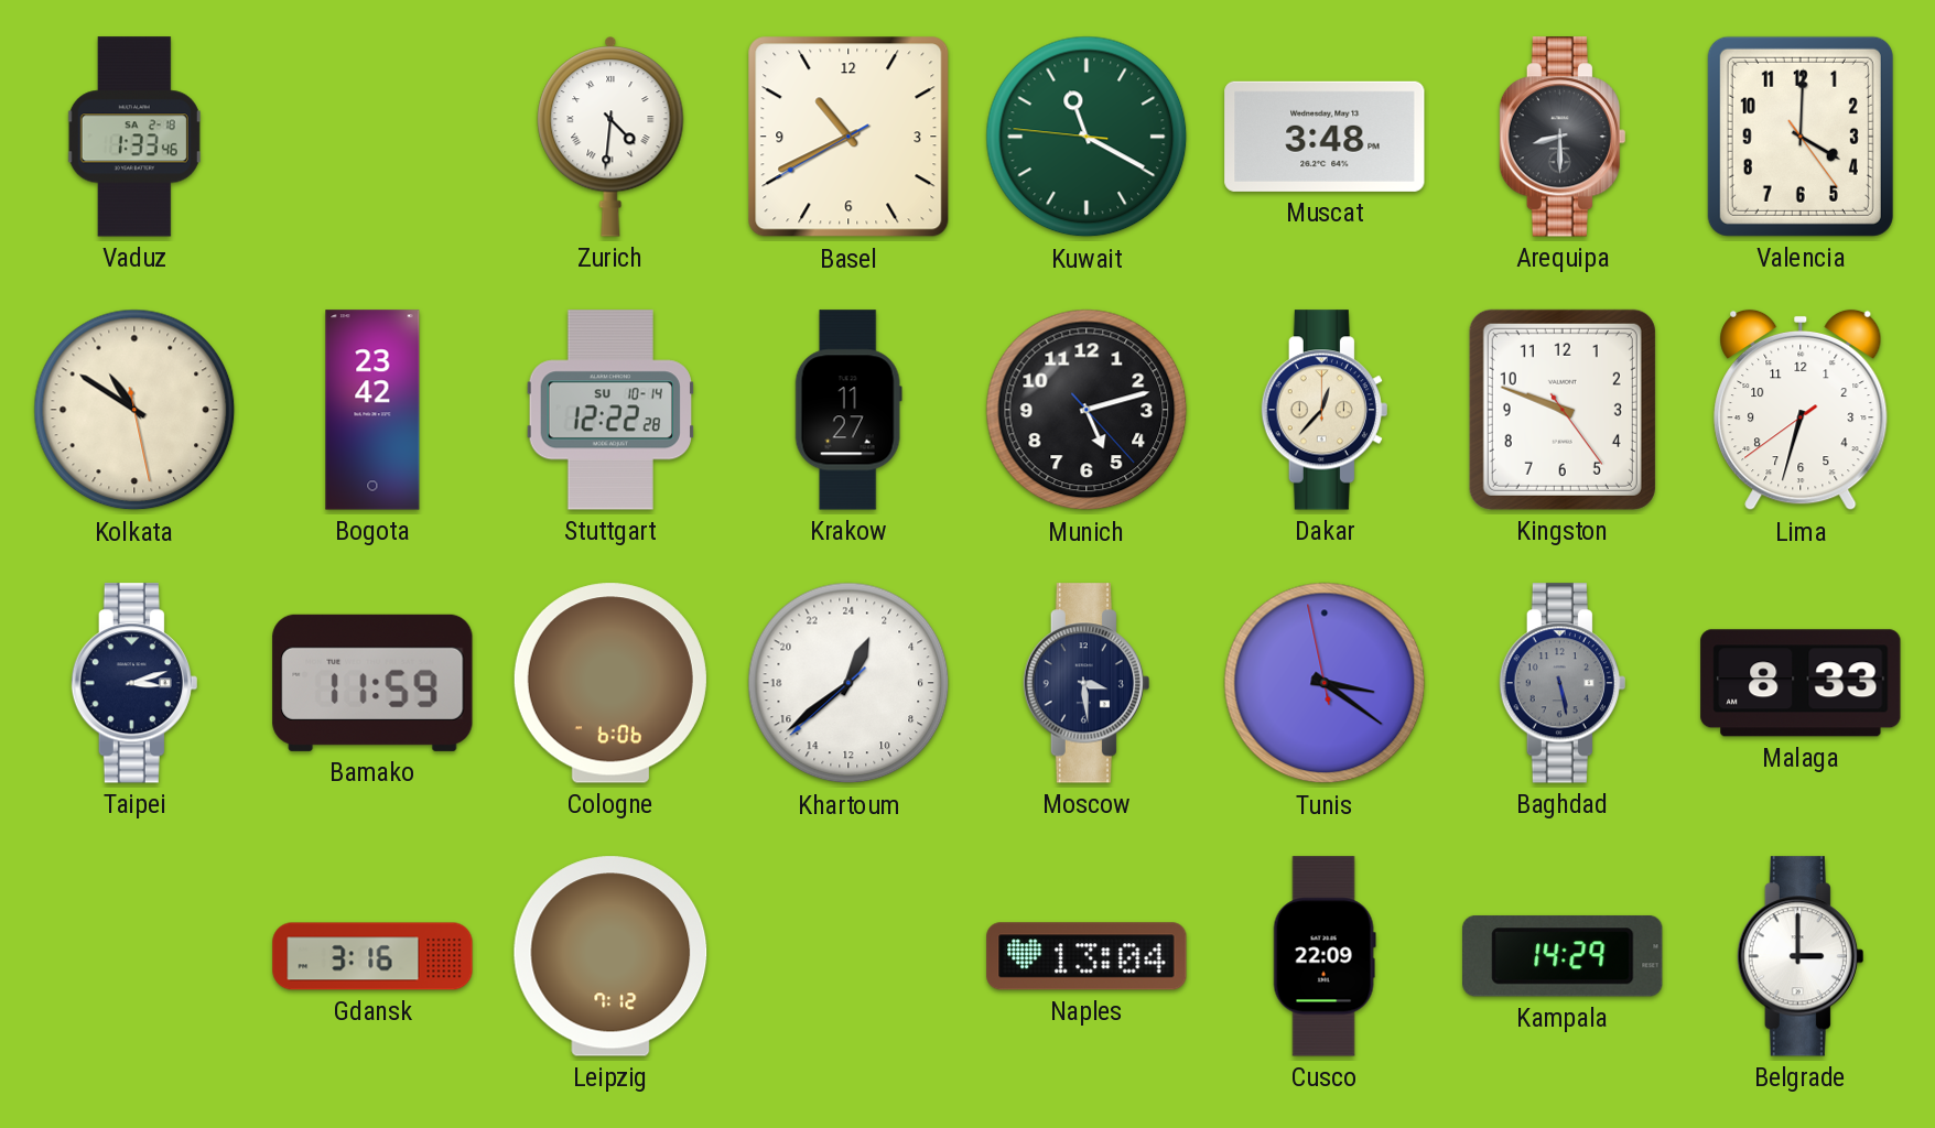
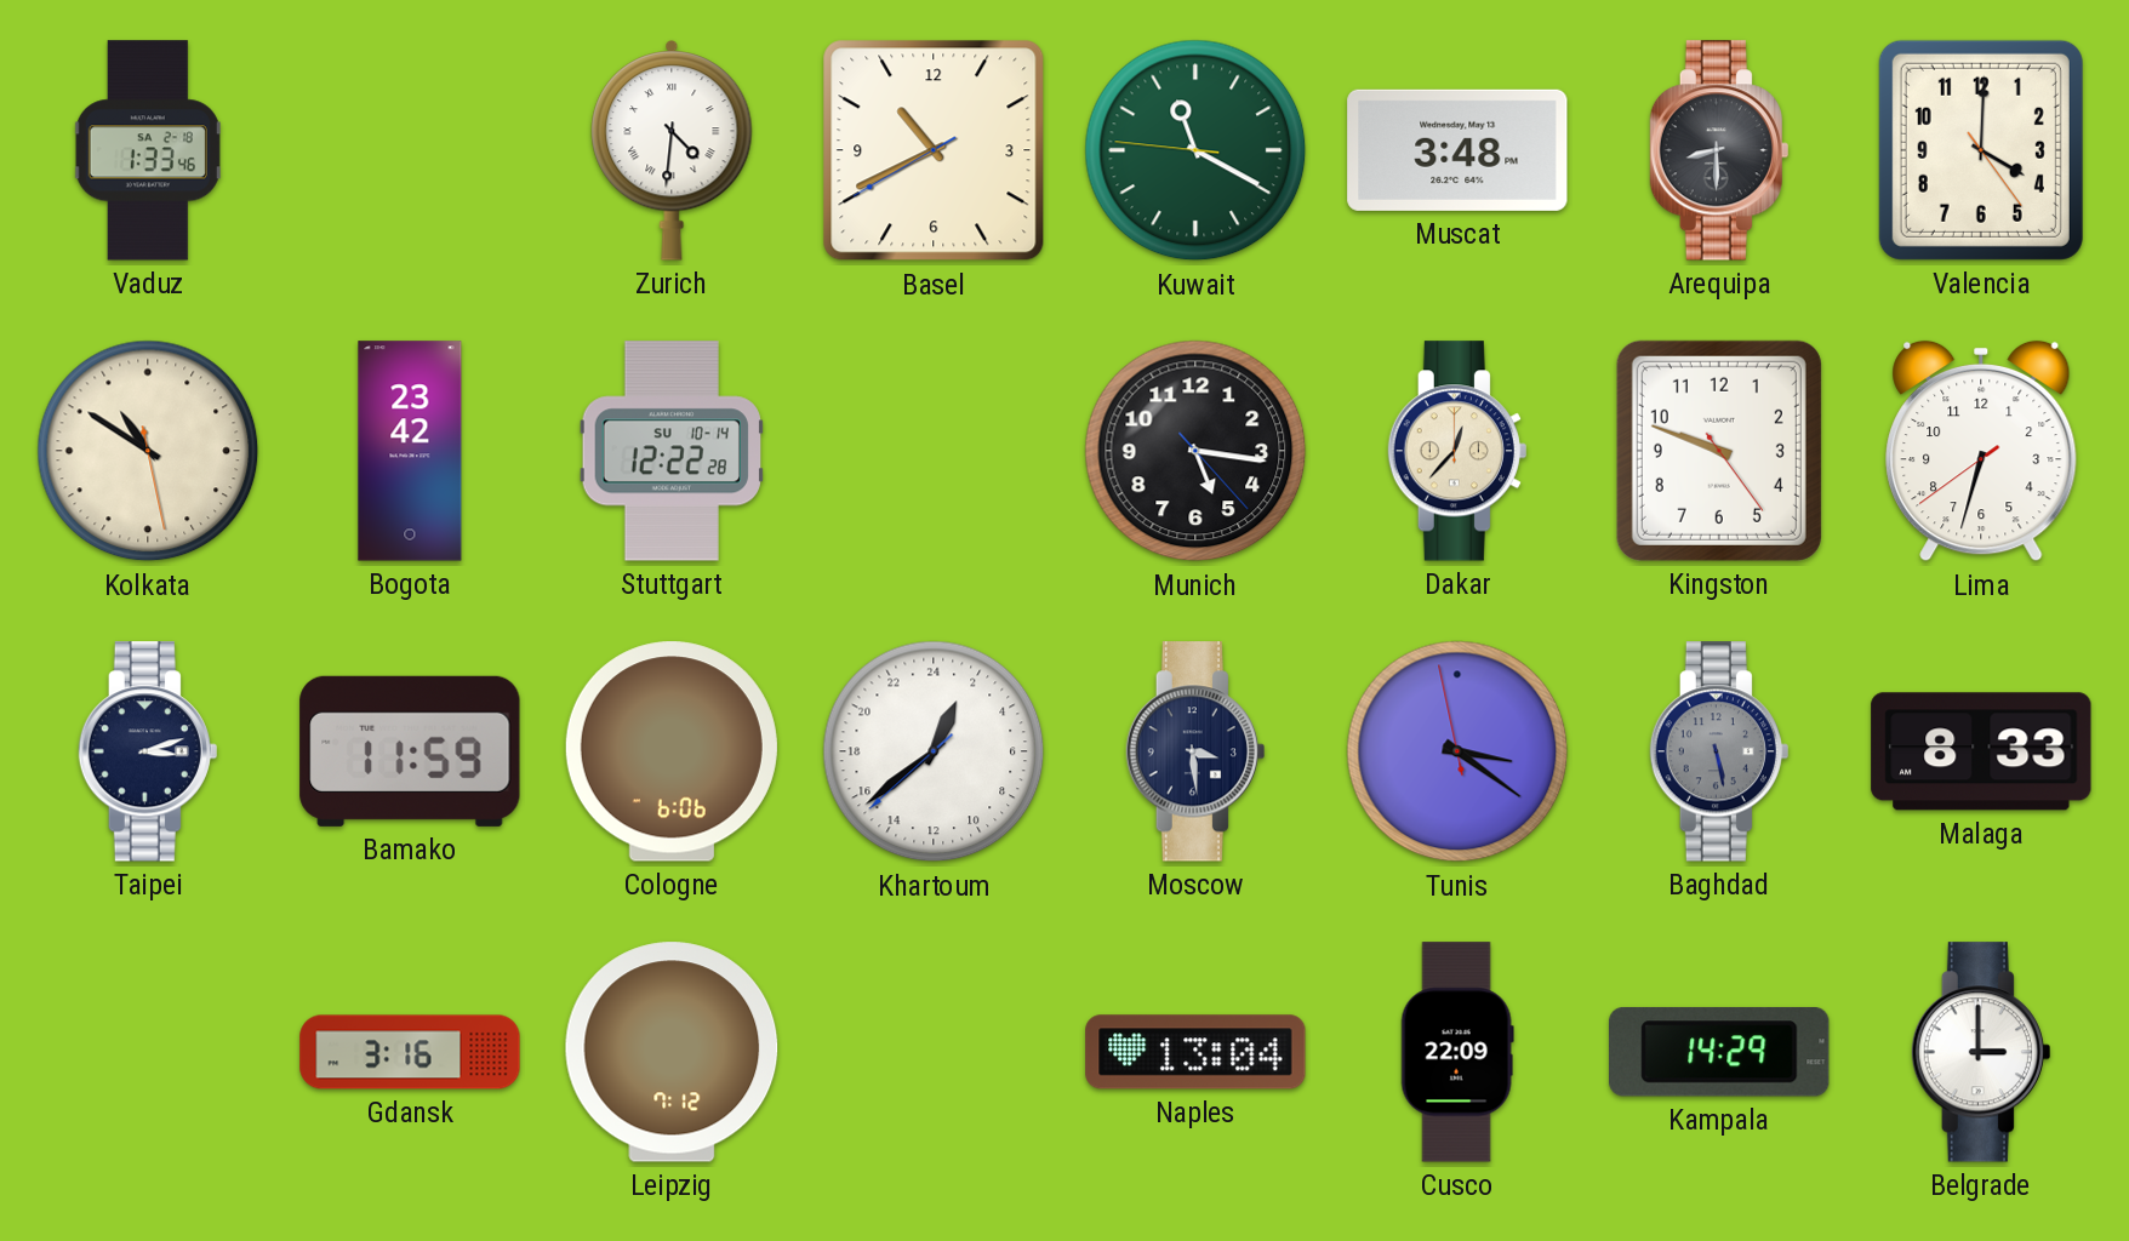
Krakow: 11:27 -> none (848, 410)
Munich: 5:12 -> 5:16 (1195, 451)
